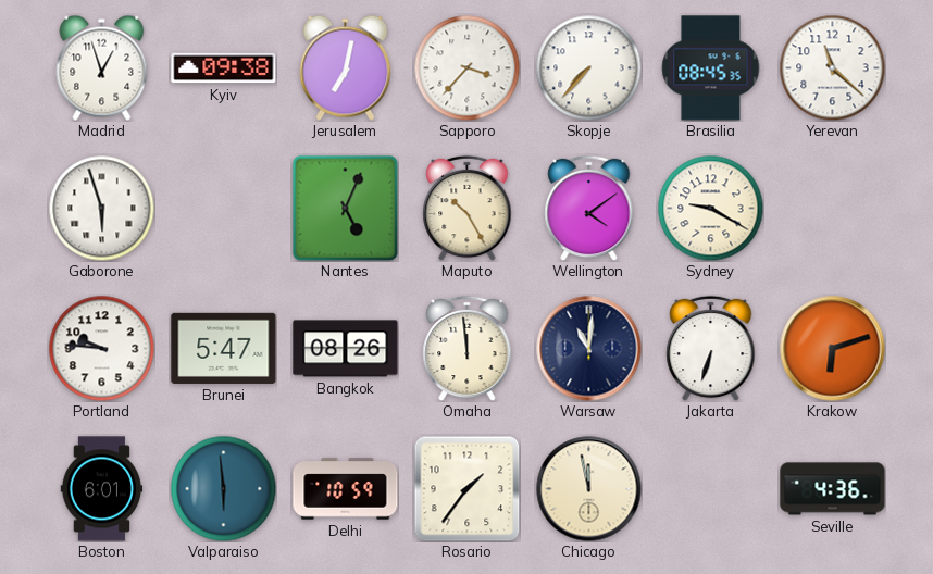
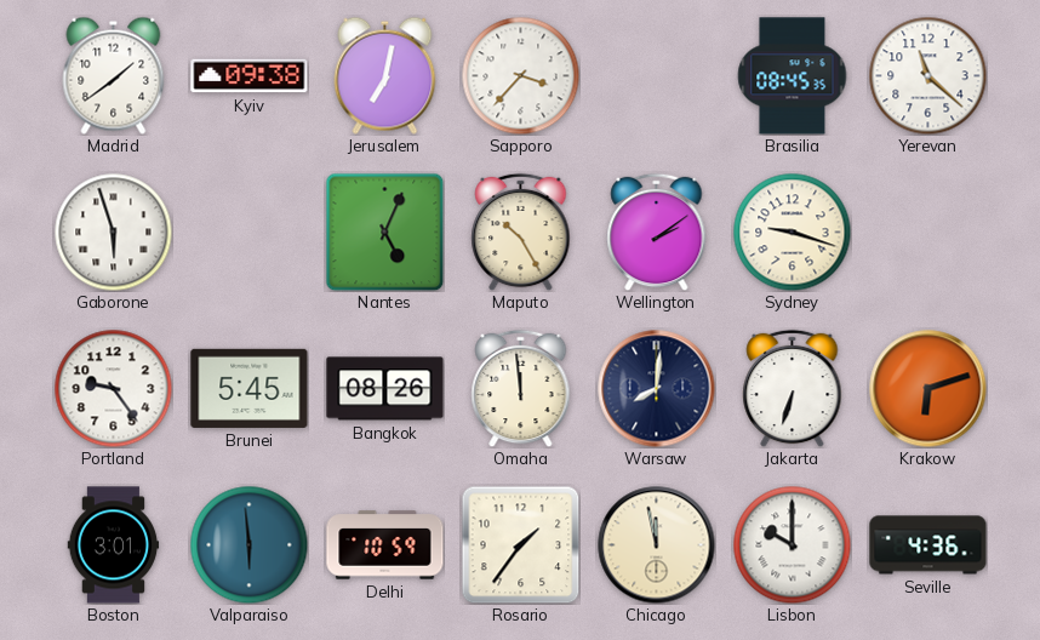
Madrid: 12:57 -> 1:39 (114, 75)
Skopje: 7:37 -> none (588, 67)
Wellington: 4:09 -> 2:09 (657, 232)
Sydney: 9:20 -> 9:18 (792, 232)
Portland: 9:46 -> 9:24 (113, 388)
Brunei: 5:47 -> 5:45 (250, 388)
Warsaw: 11:01 -> 8:01 (657, 389)
Boston: 6:01 -> 3:01 (114, 545)
Lisbon: none -> 10:00 (792, 544)
